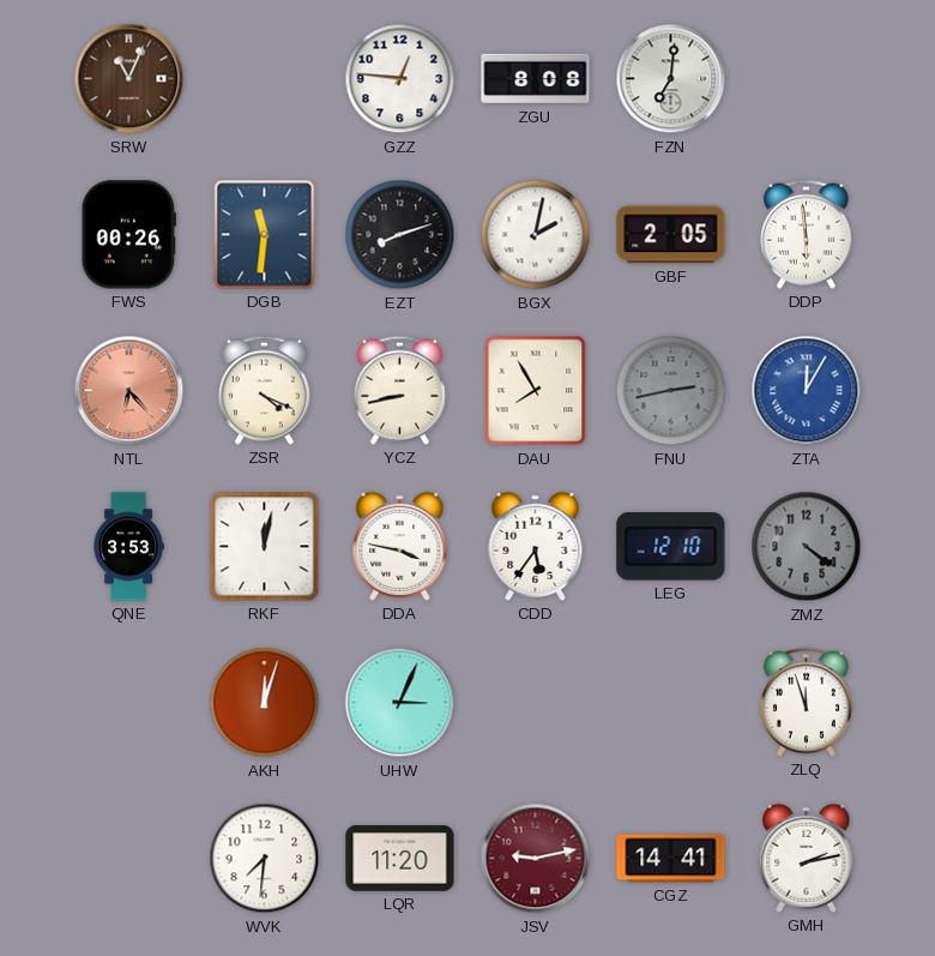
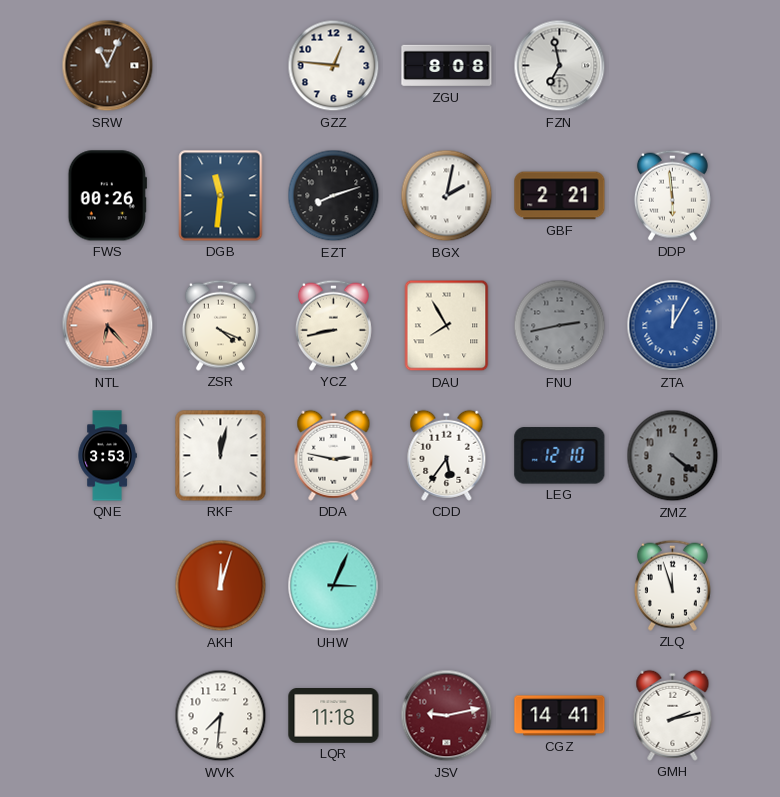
FZN: 7:01 -> 6:58 (560, 66)
GBF: 2:05 -> 2:21 (560, 196)
DDA: 3:47 -> 2:47 (334, 455)
LQR: 11:20 -> 11:18 (334, 716)
